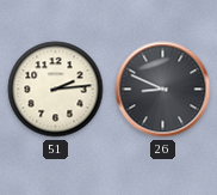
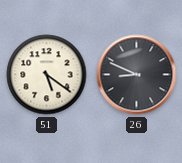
51: 2:14 -> 5:21 (47, 75)
